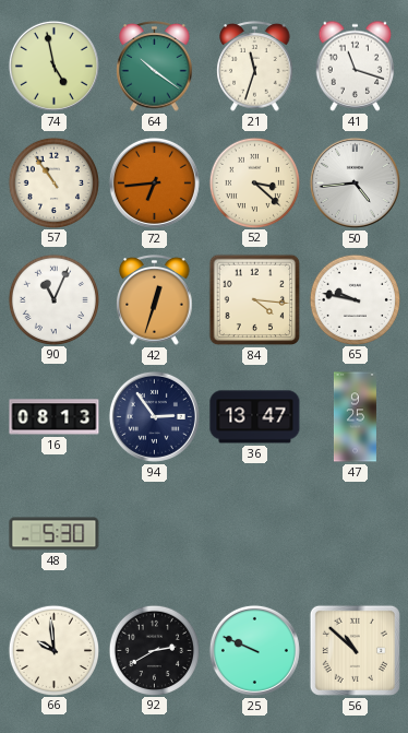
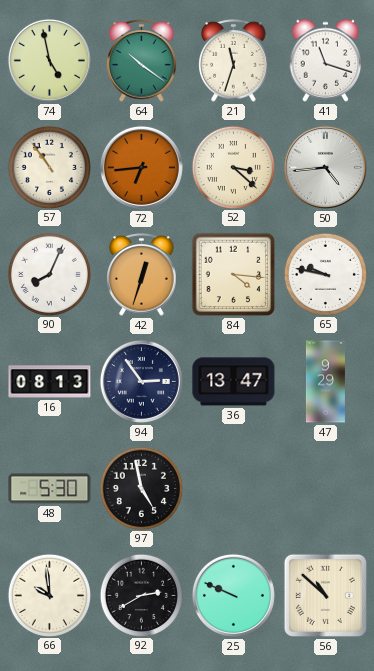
90: 11:04 -> 8:04 (49, 274)
47: 9:25 -> 9:29 (325, 382)
97: none -> 4:58 (141, 488)
